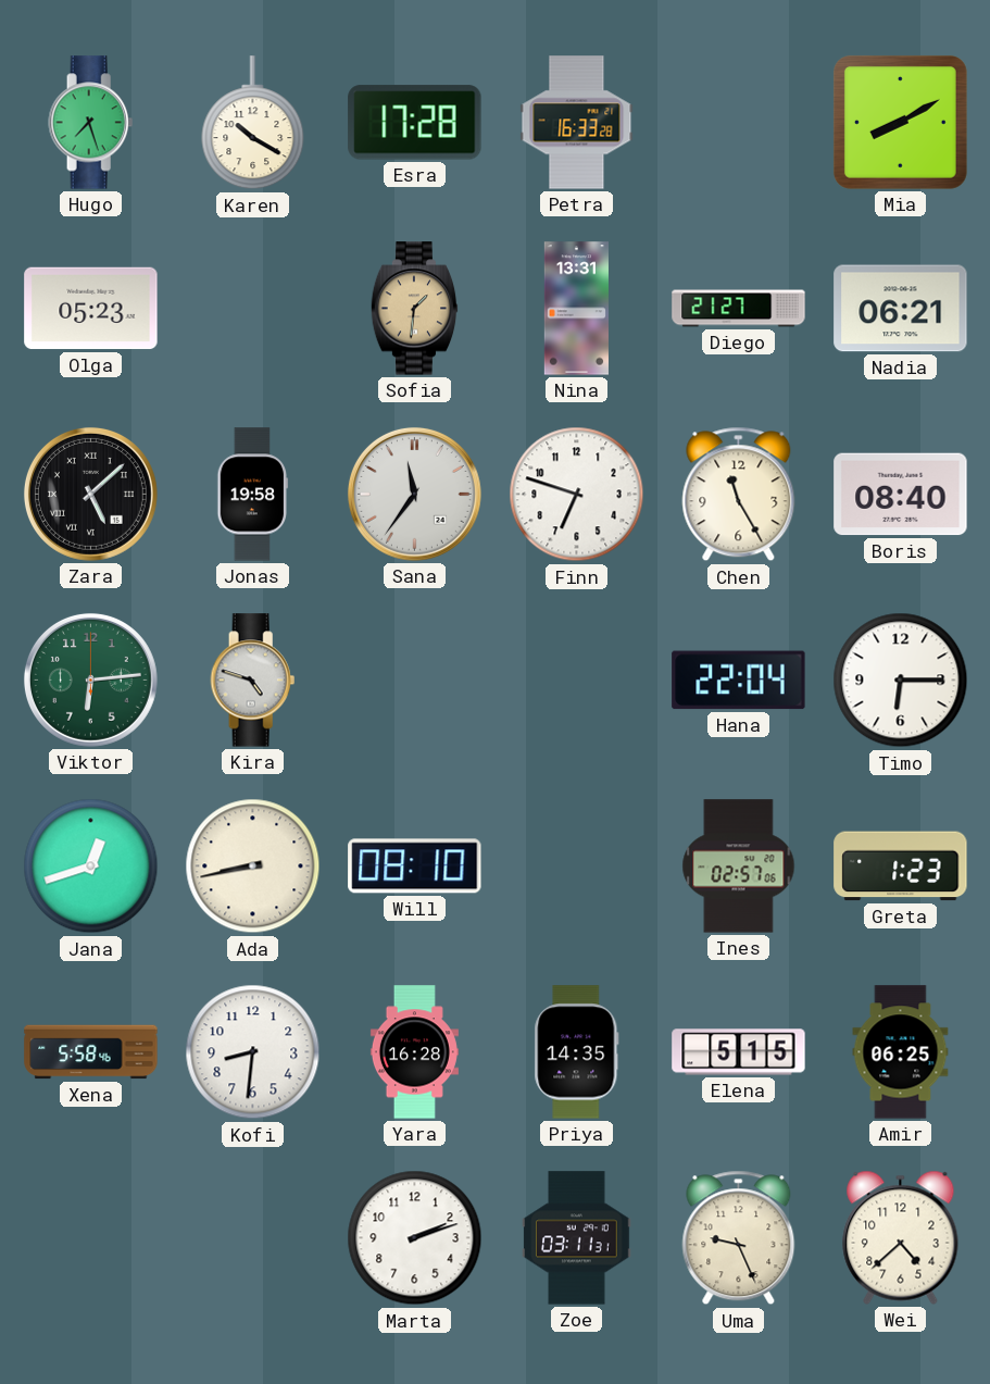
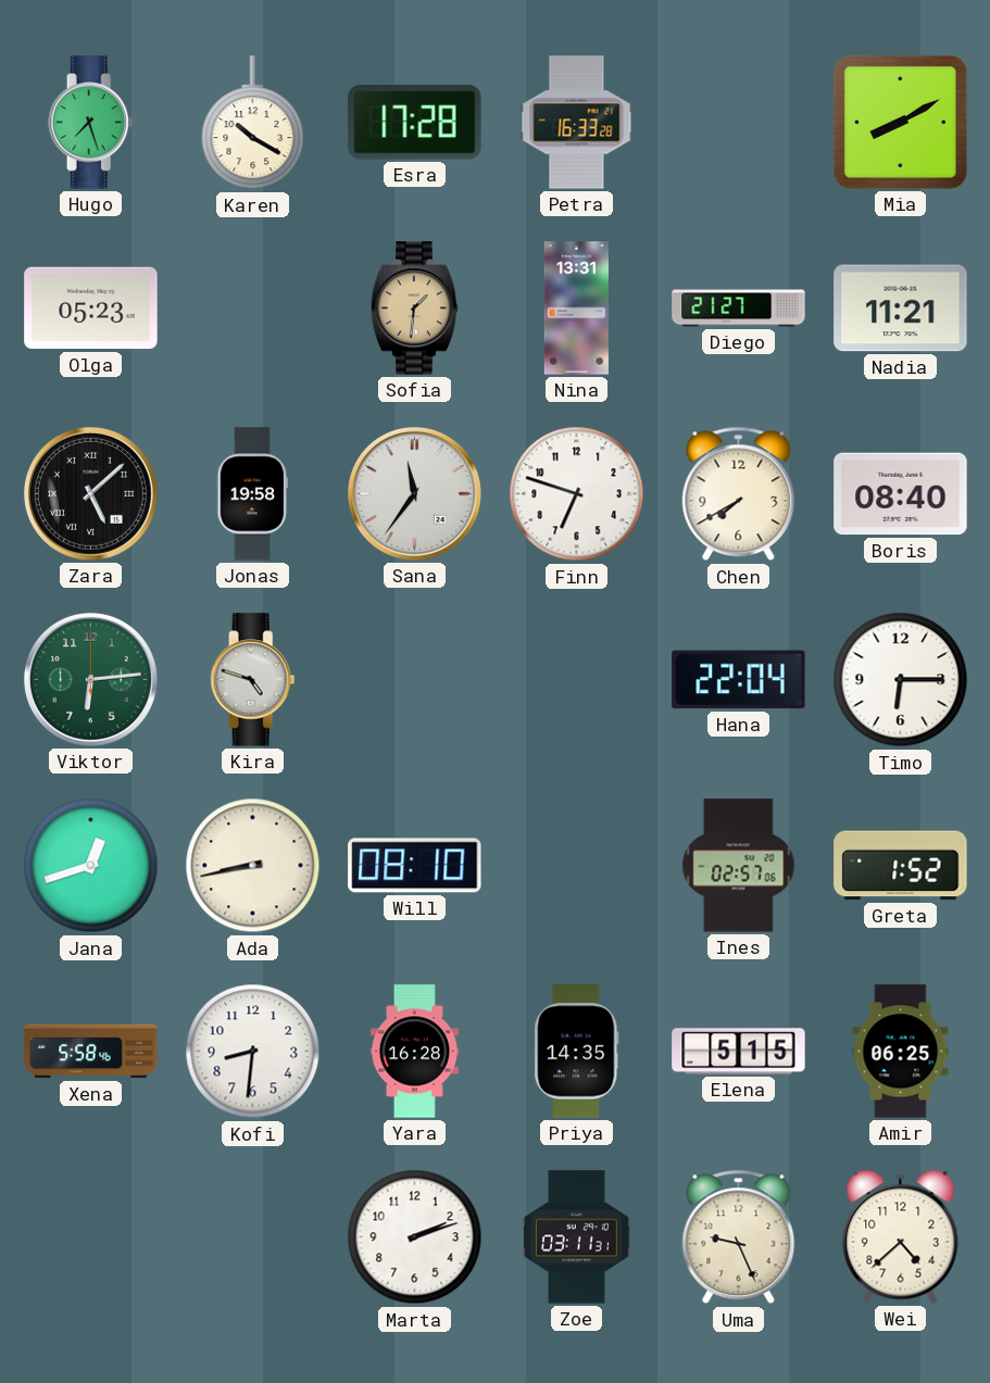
Nadia: 06:21 -> 11:21 (901, 309)
Chen: 11:25 -> 7:40 (739, 494)
Greta: 1:23 -> 1:52 (901, 866)
